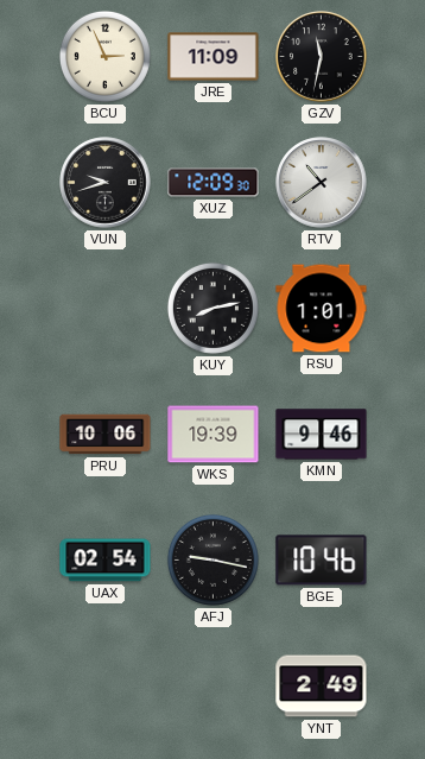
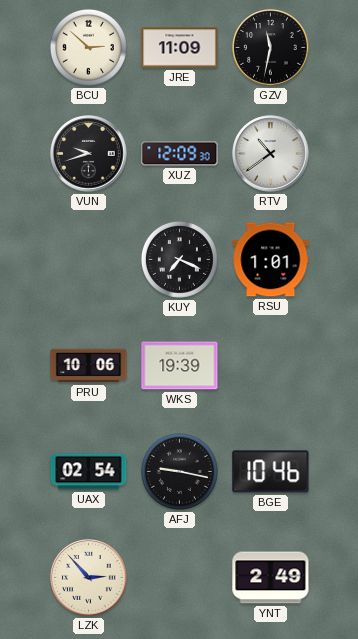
BCU: 2:56 -> 2:52 (88, 47)
KUY: 8:13 -> 7:19 (179, 259)
KMN: 9:46 -> none (322, 435)
LZK: none -> 2:53 (89, 578)
